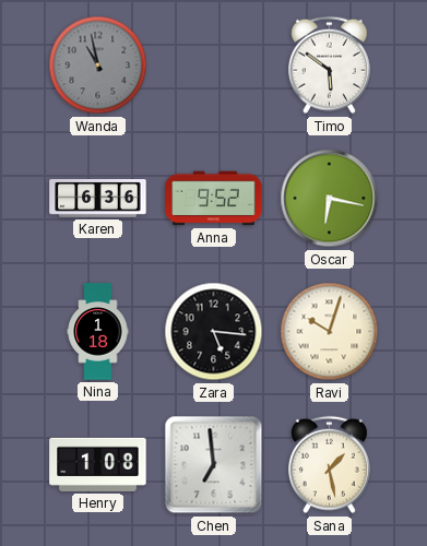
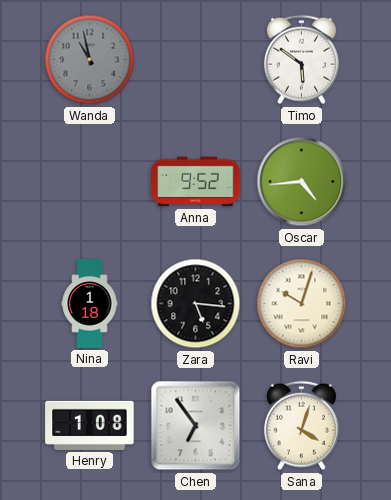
Karen: 6:36 -> none (98, 199)
Oscar: 6:17 -> 4:44 (302, 182)
Chen: 6:59 -> 6:54 (196, 426)
Sana: 1:28 -> 4:03 (301, 426)
